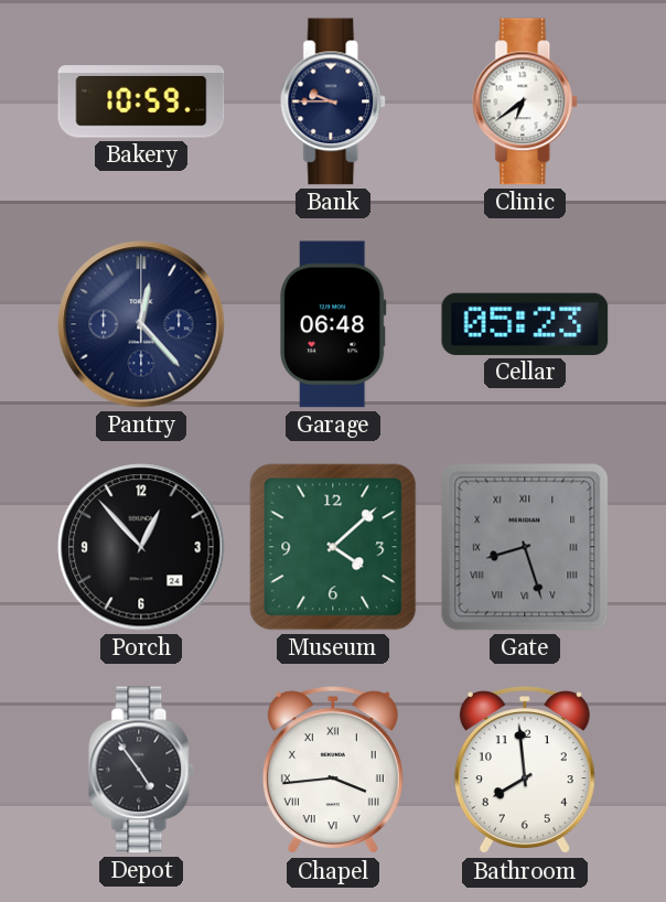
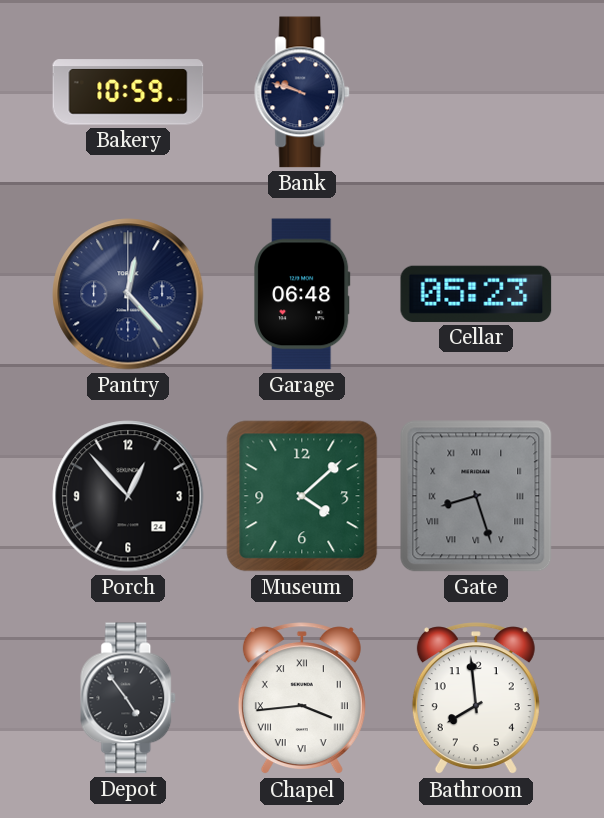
Bank: 9:45 -> 9:48 (303, 92)
Clinic: 6:39 -> none (526, 101)
